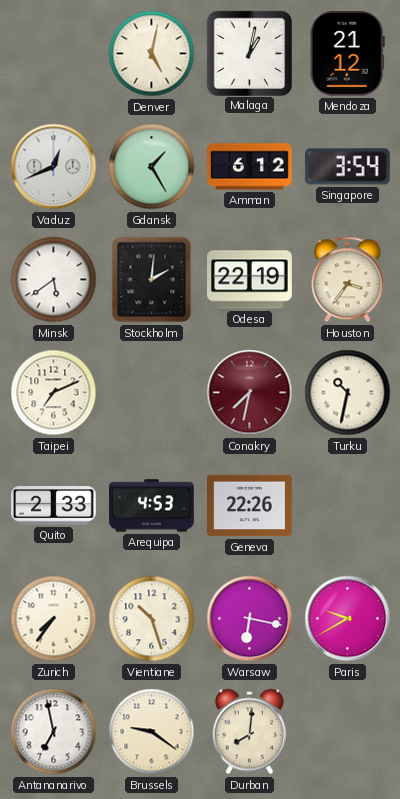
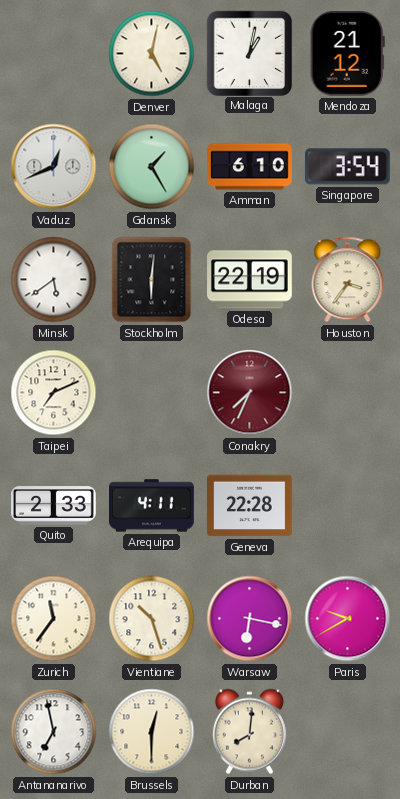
Amman: 6:12 -> 6:10 (250, 167)
Stockholm: 2:01 -> 6:01 (152, 280)
Conakry: 7:32 -> 7:34 (250, 393)
Turku: 10:32 -> none (348, 393)
Arequipa: 4:53 -> 4:11 (152, 506)
Geneva: 22:26 -> 22:28 (250, 506)
Zurich: 7:36 -> 11:36 (54, 619)
Brussels: 9:21 -> 12:30 (152, 732)
